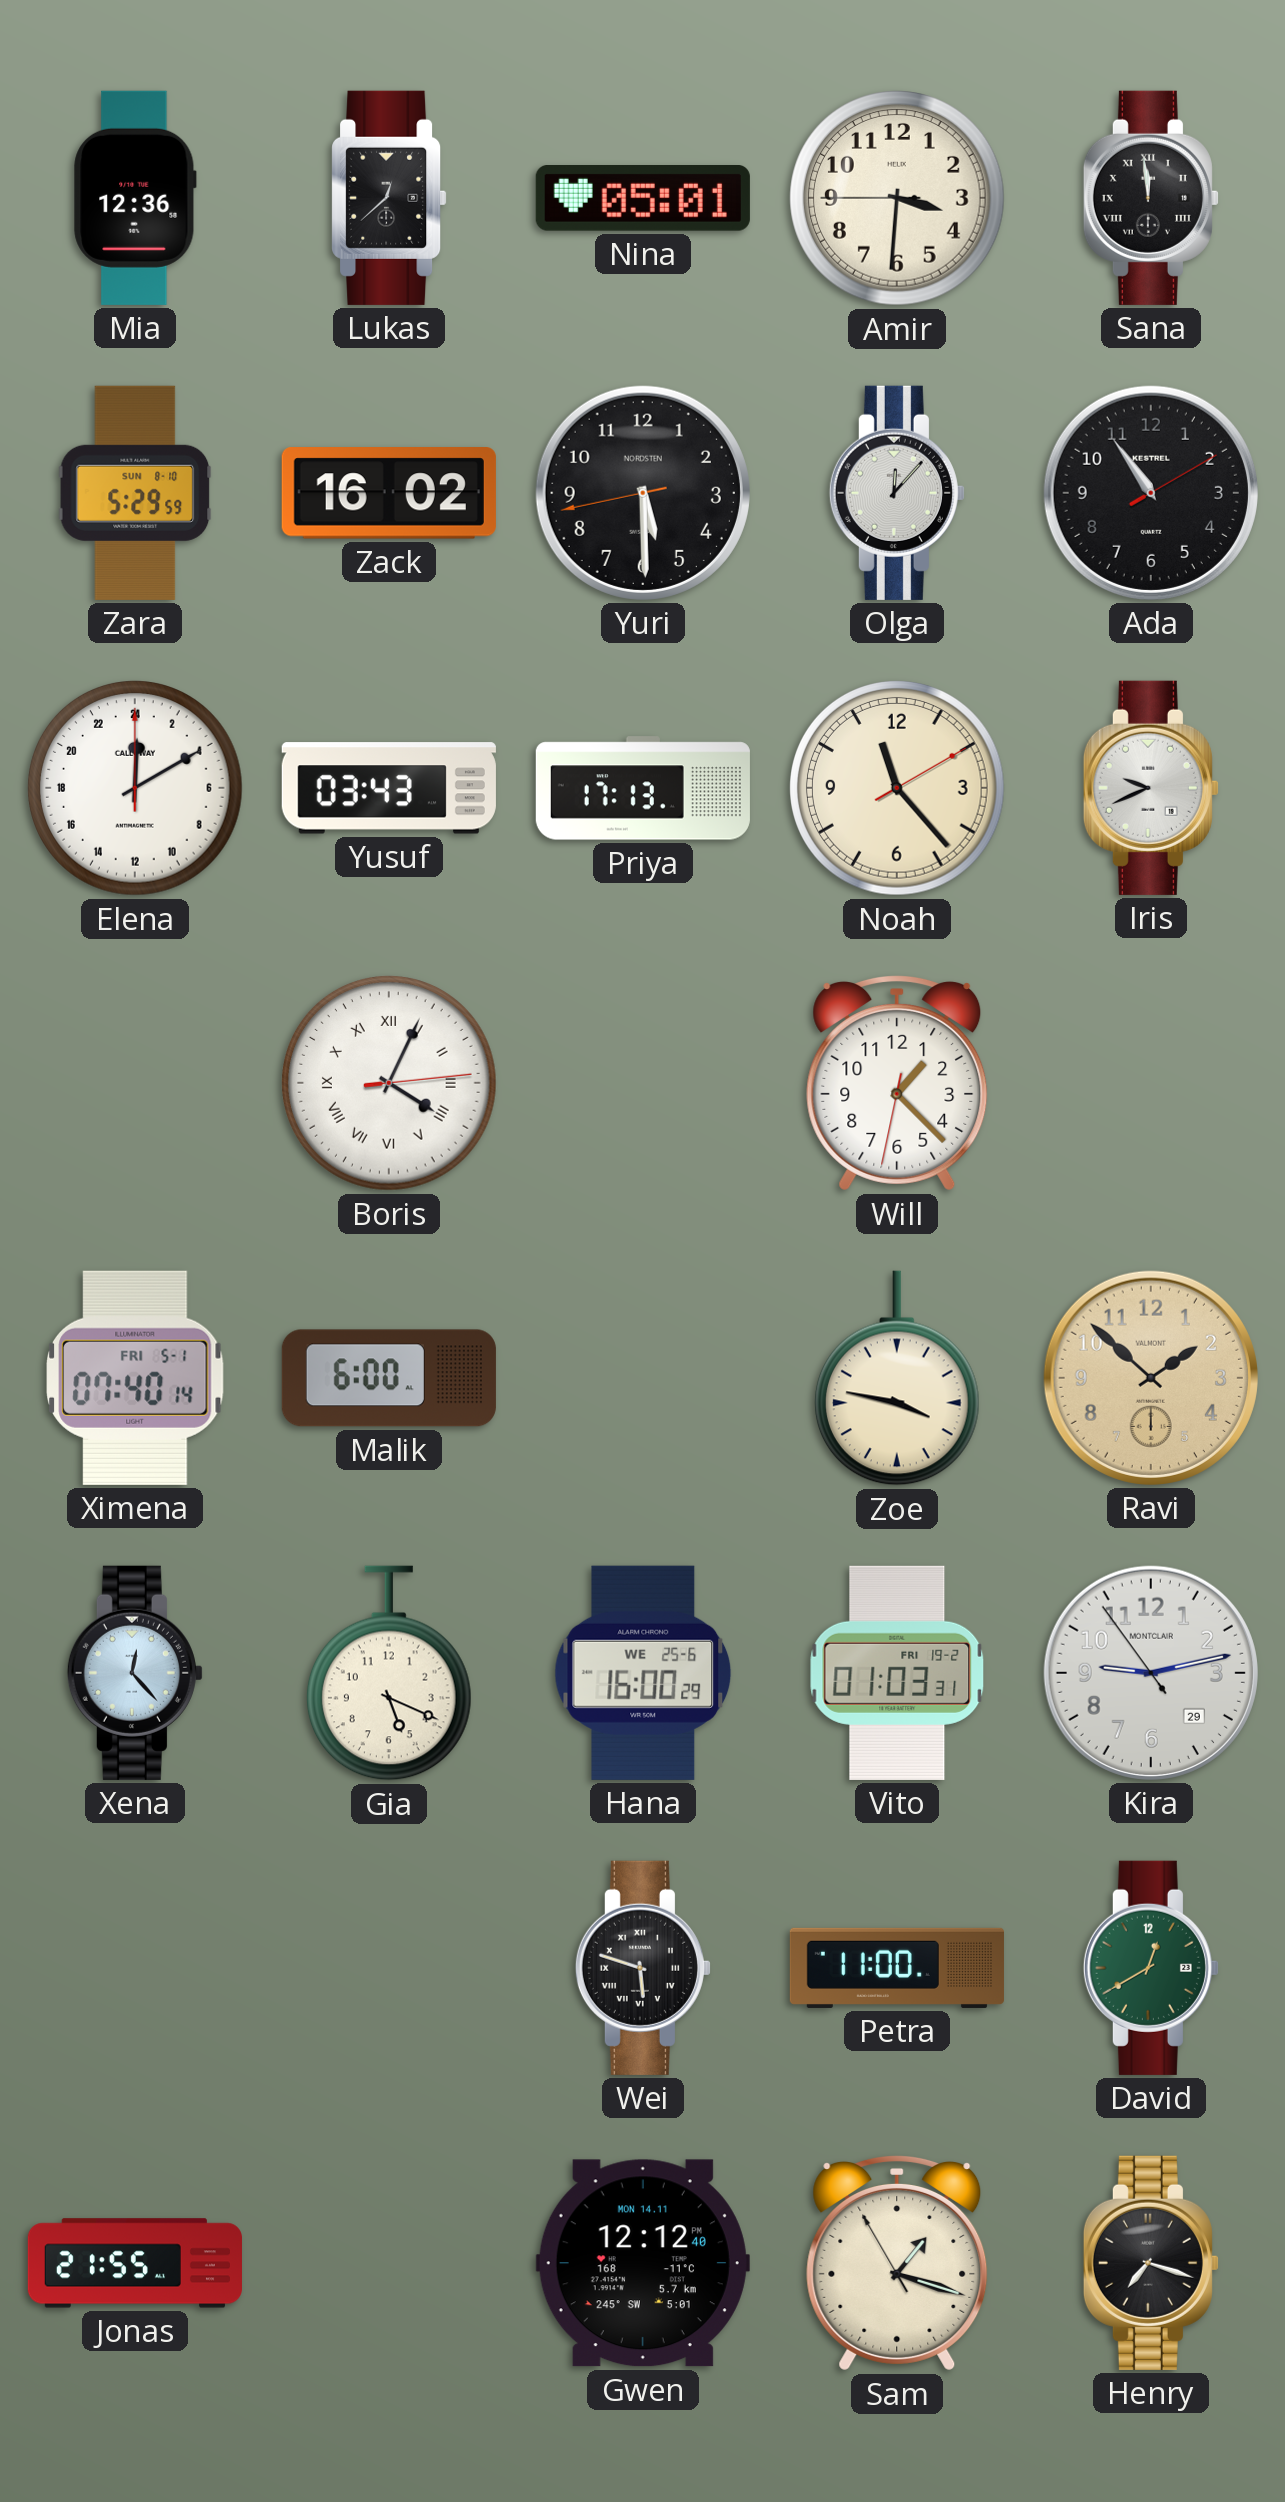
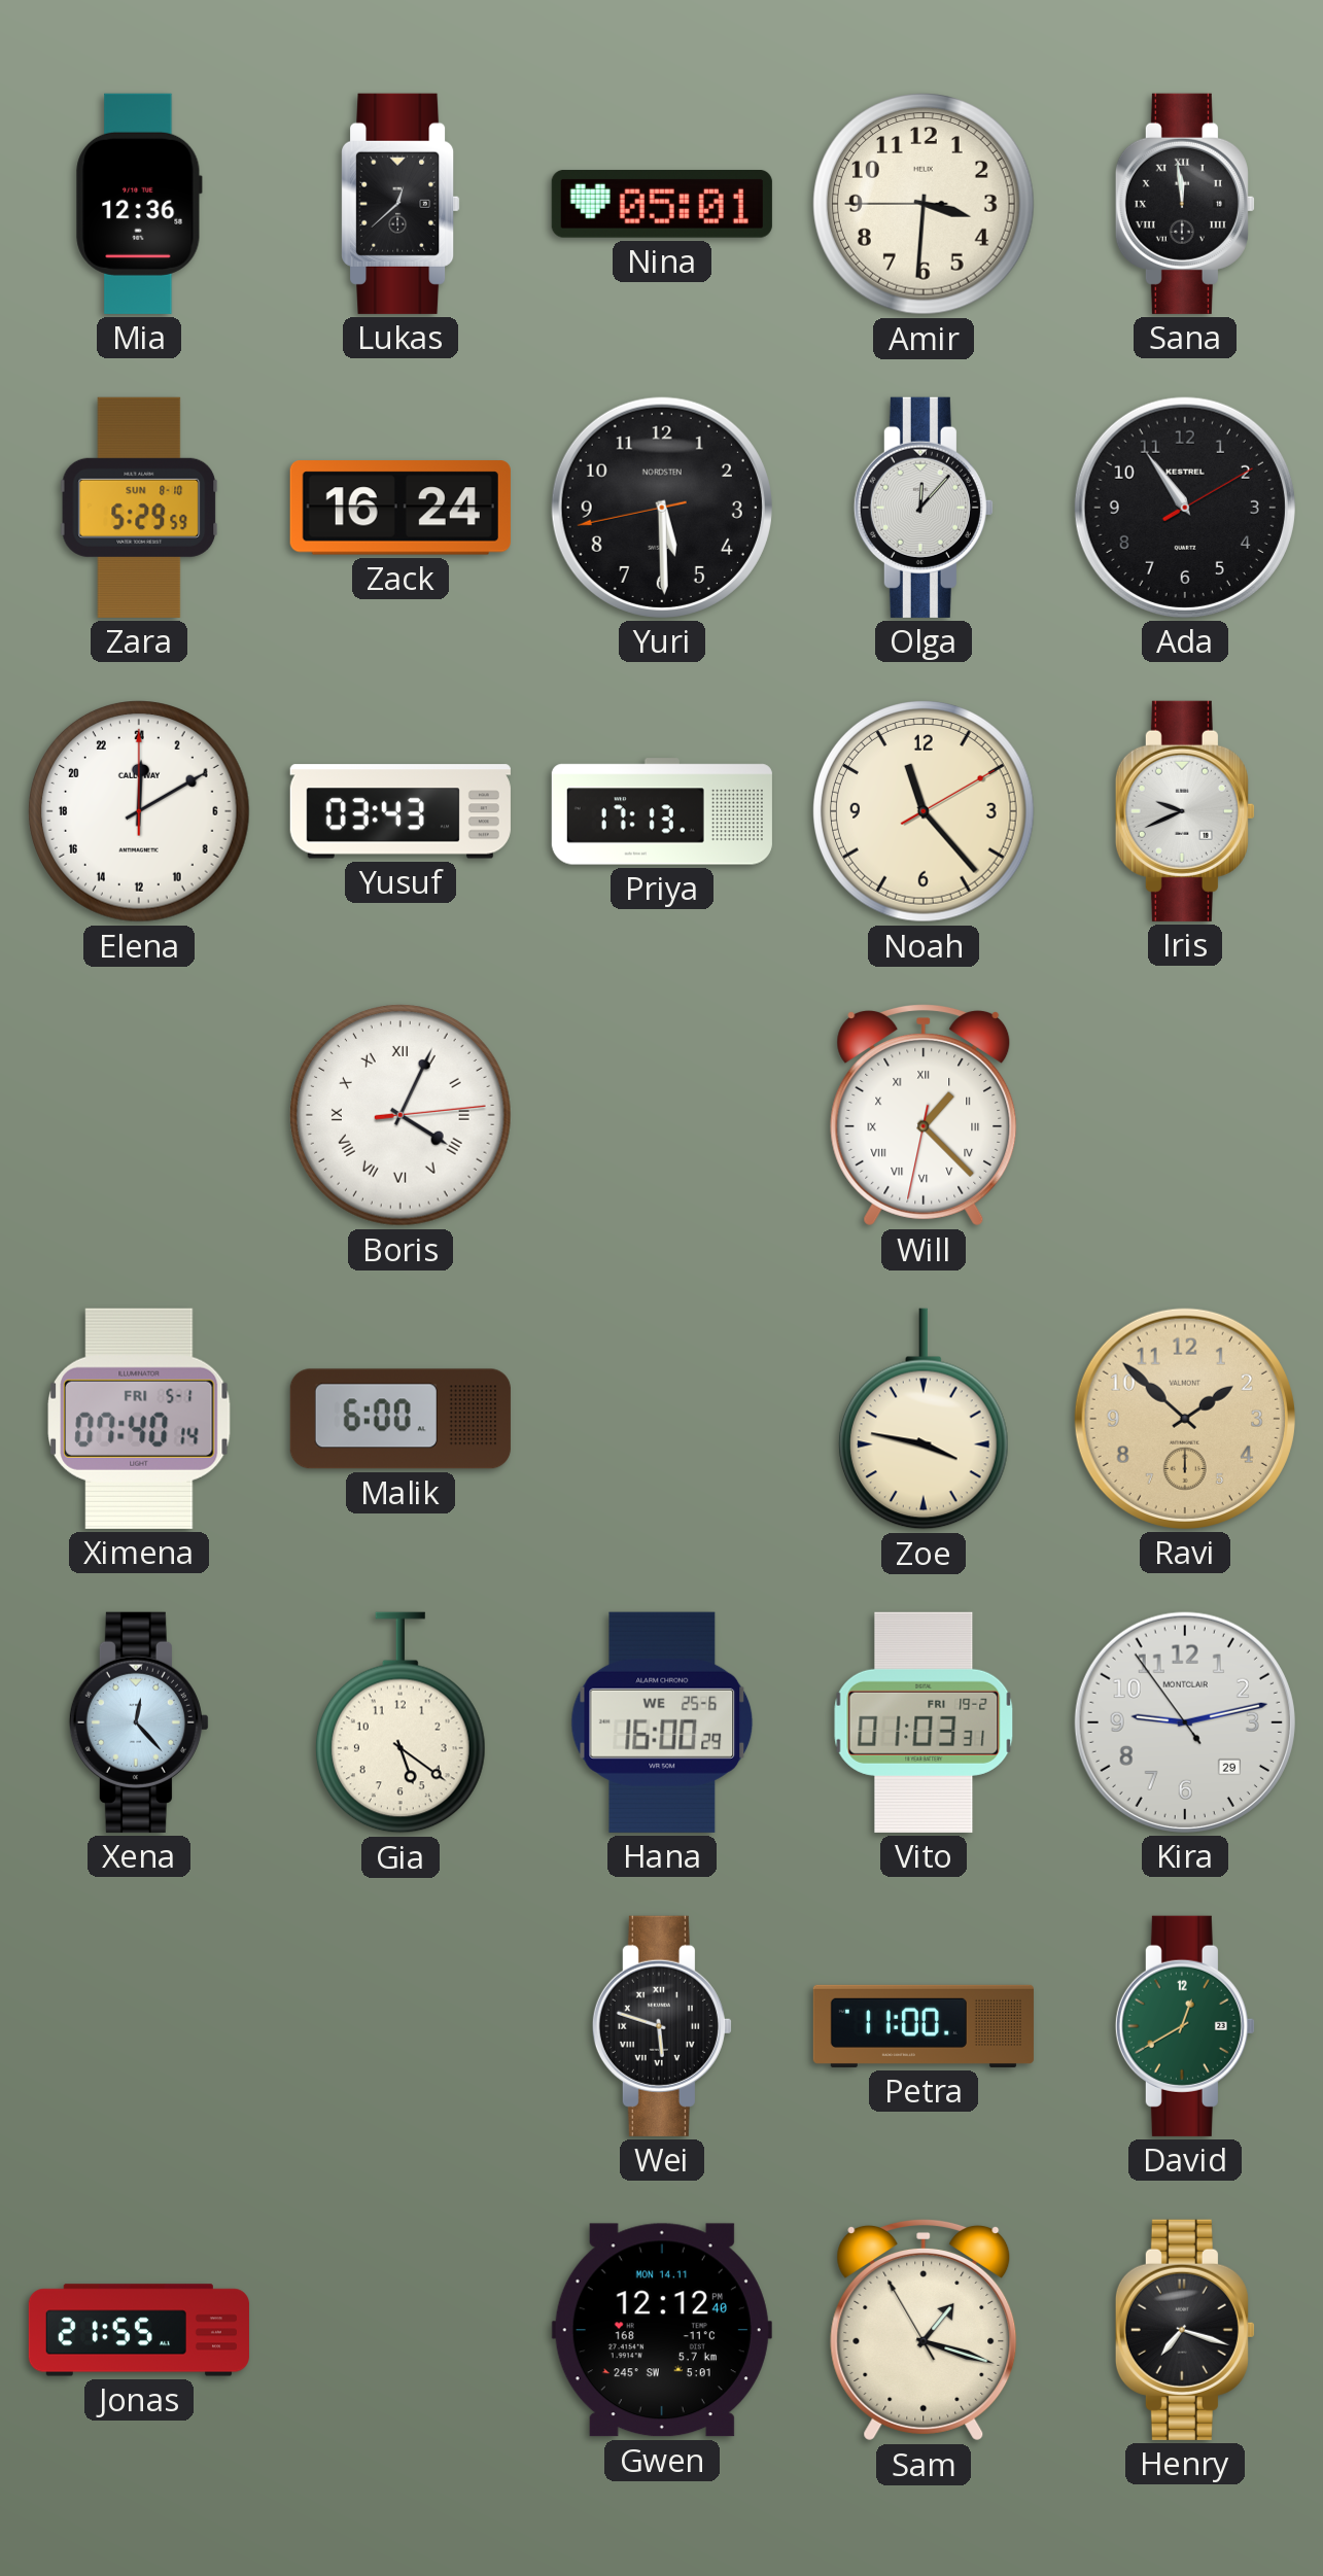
Zack: 16:02 -> 16:24 (401, 508)
Will numerals: Arabic -> Roman (924, 1115)
Gia: 5:19 -> 5:21 (401, 1722)
